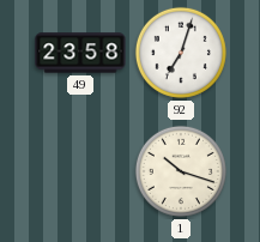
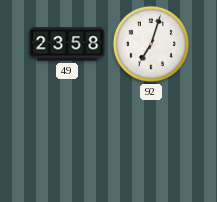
1: 10:18 -> none (181, 171)
